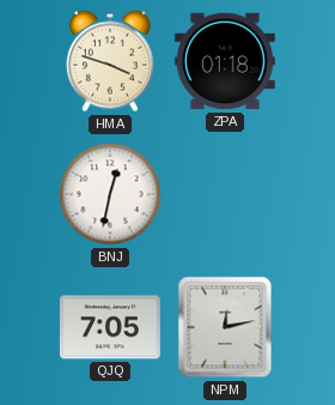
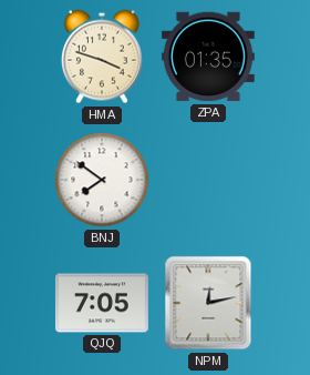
ZPA: 01:18 -> 01:35 (208, 57)
BNJ: 12:32 -> 7:51 (102, 180)
